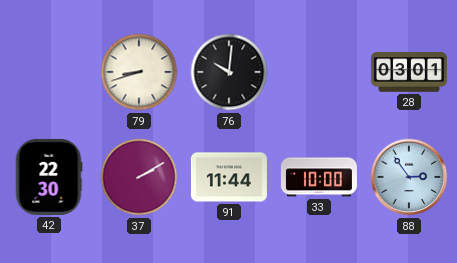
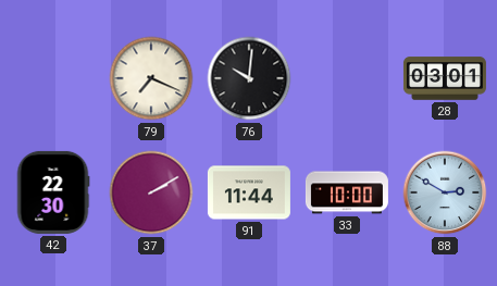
79: 8:42 -> 7:19 (151, 78)
88: 2:54 -> 2:50 (445, 192)
